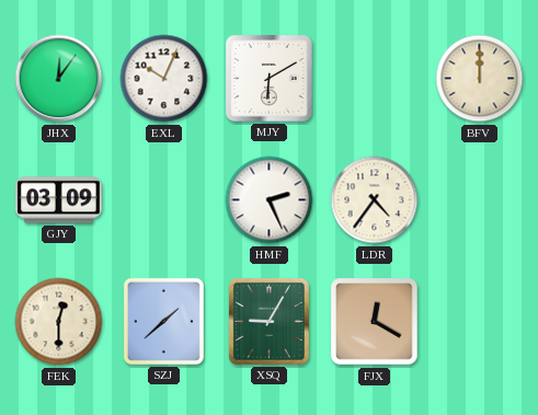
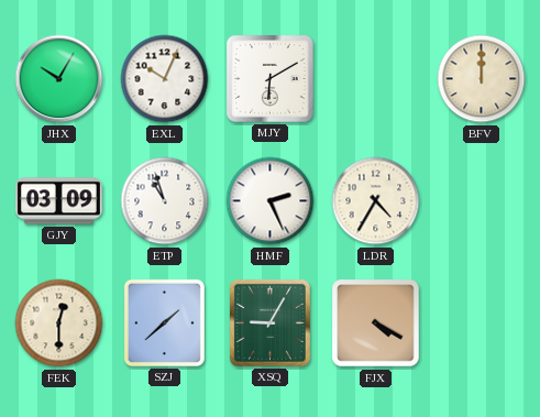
JHX: 12:06 -> 10:05 (59, 79)
ETP: none -> 10:57 (165, 201)
LDR: 4:36 -> 4:35 (376, 201)
FJX: 12:20 -> 4:20 (376, 323)
